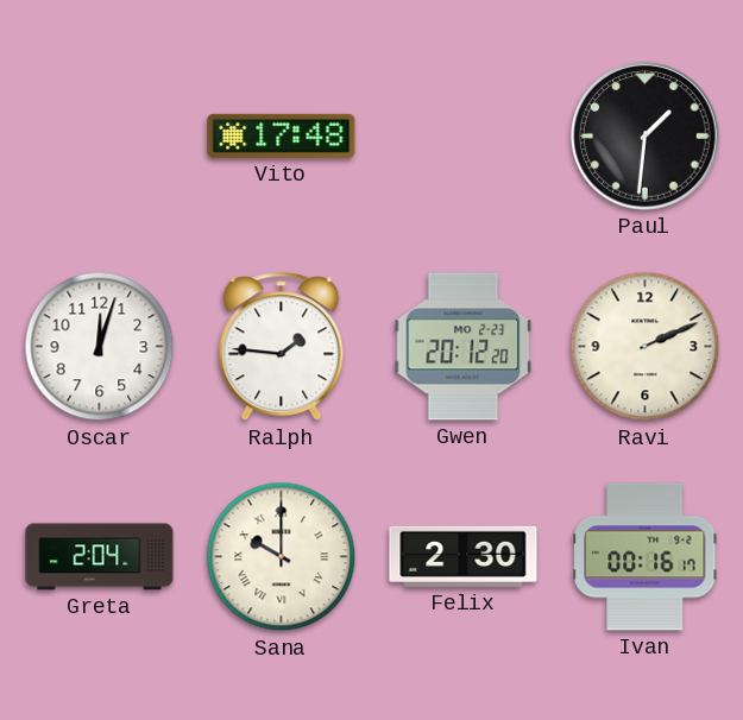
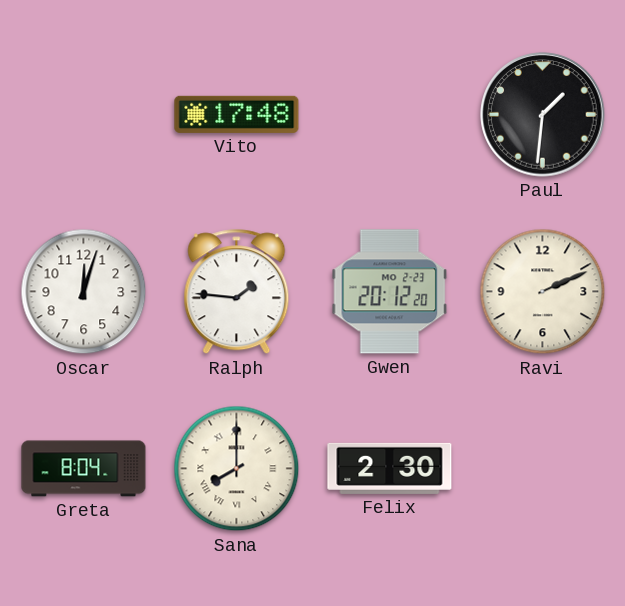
Greta: 2:04 -> 8:04 (84, 469)
Sana: 10:00 -> 8:00 (237, 469)
Ivan: 00:16 -> none (646, 557)
